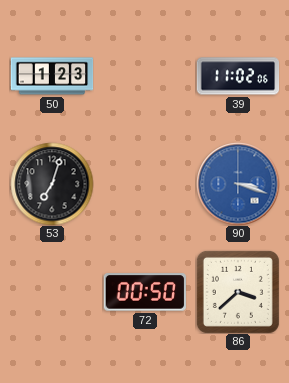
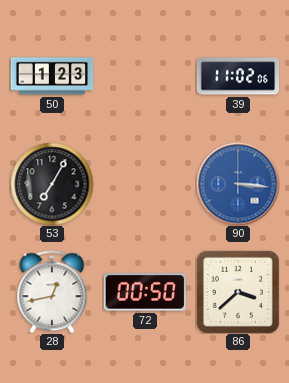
53: 7:03 -> 7:05 (52, 184)
90: 3:18 -> 3:16 (238, 184)
28: none -> 12:43 (52, 292)
